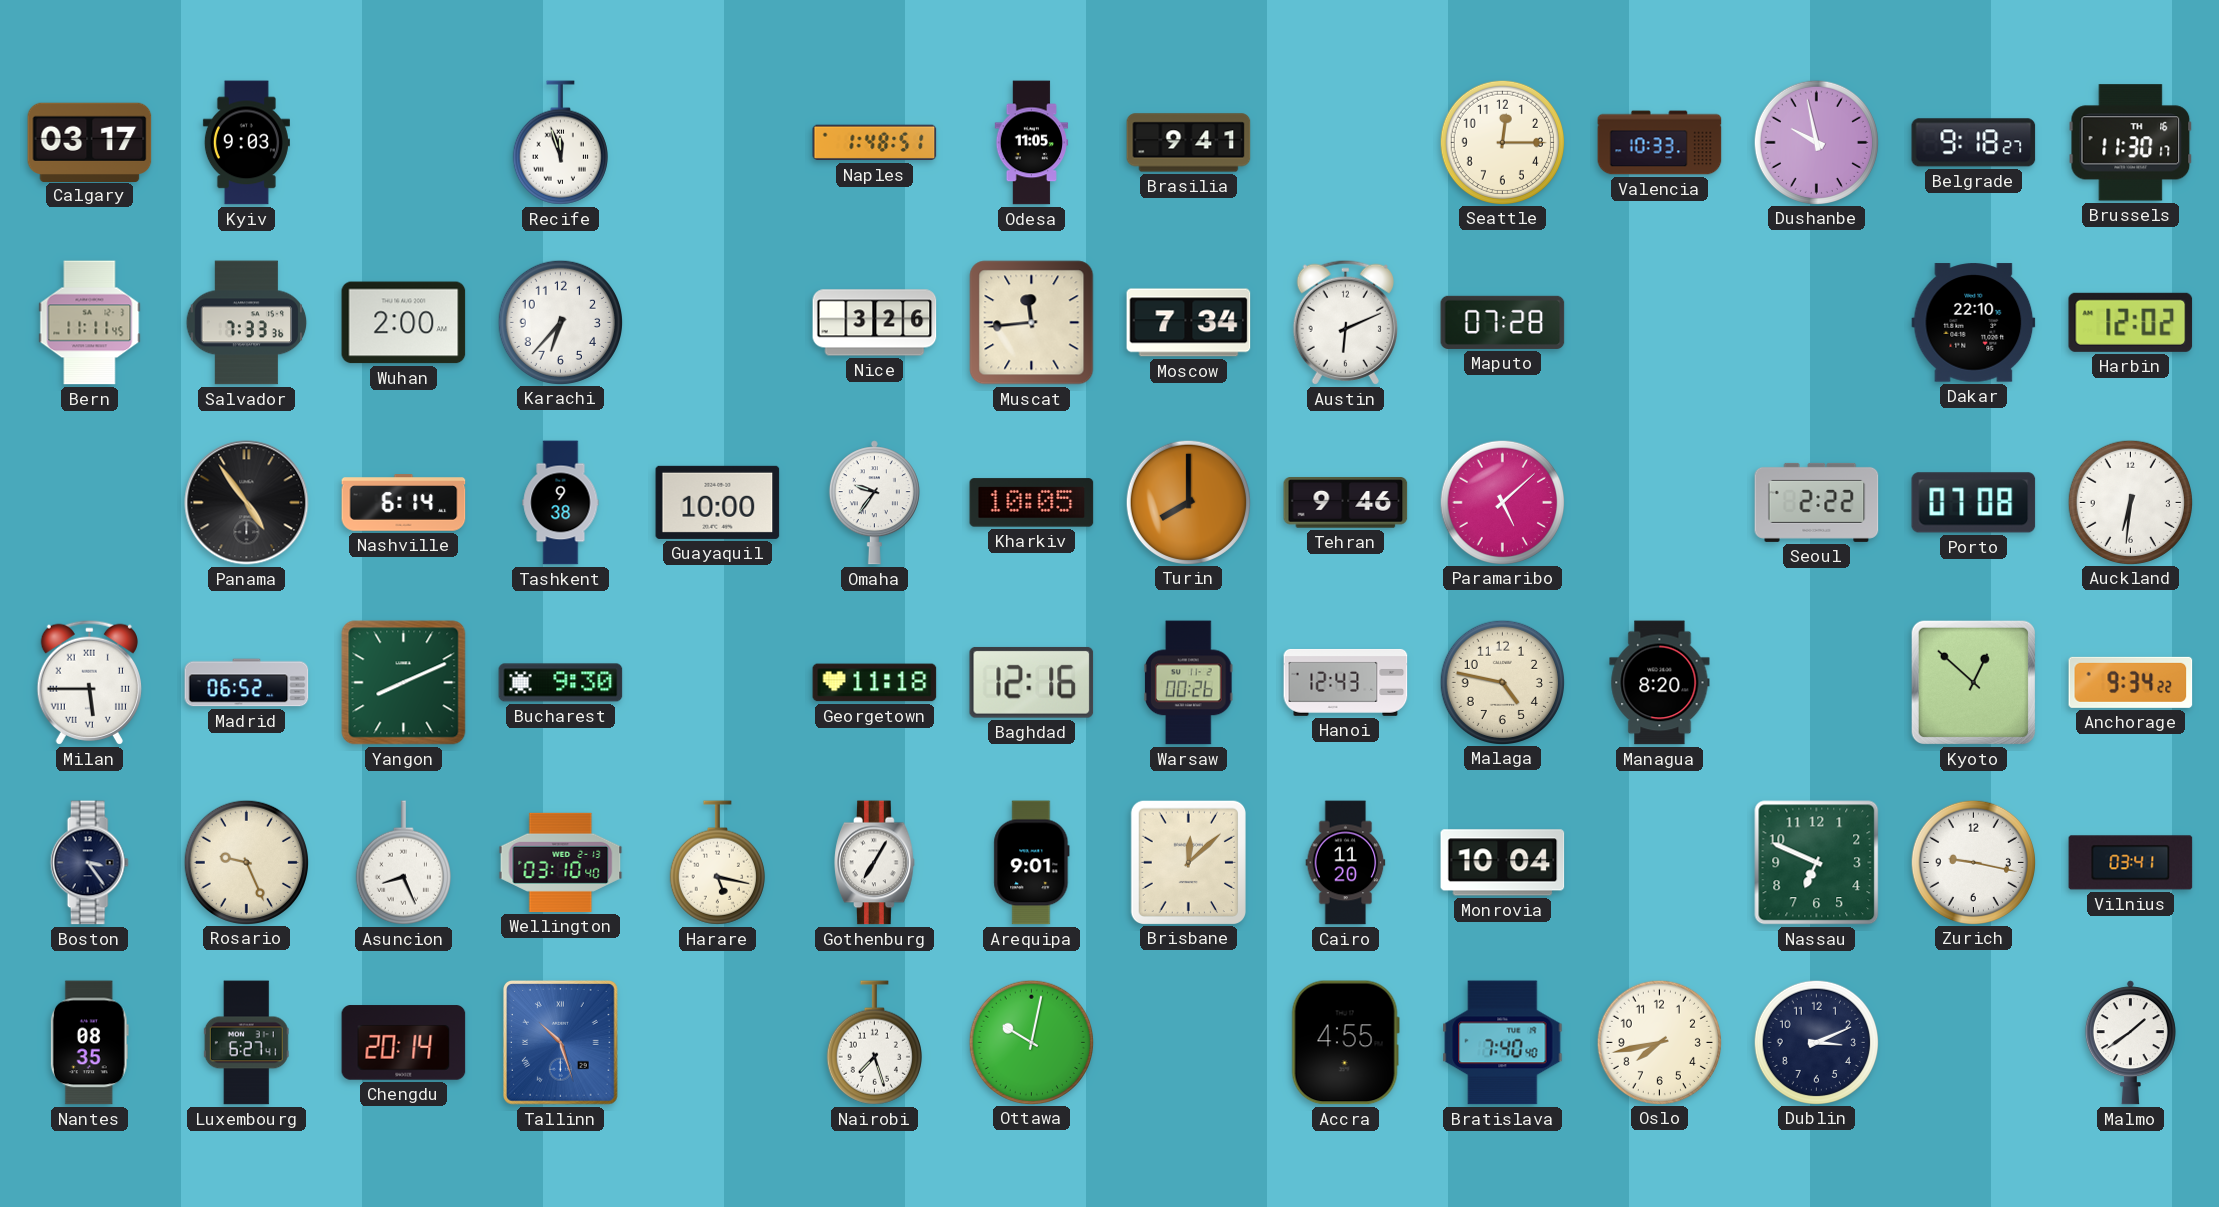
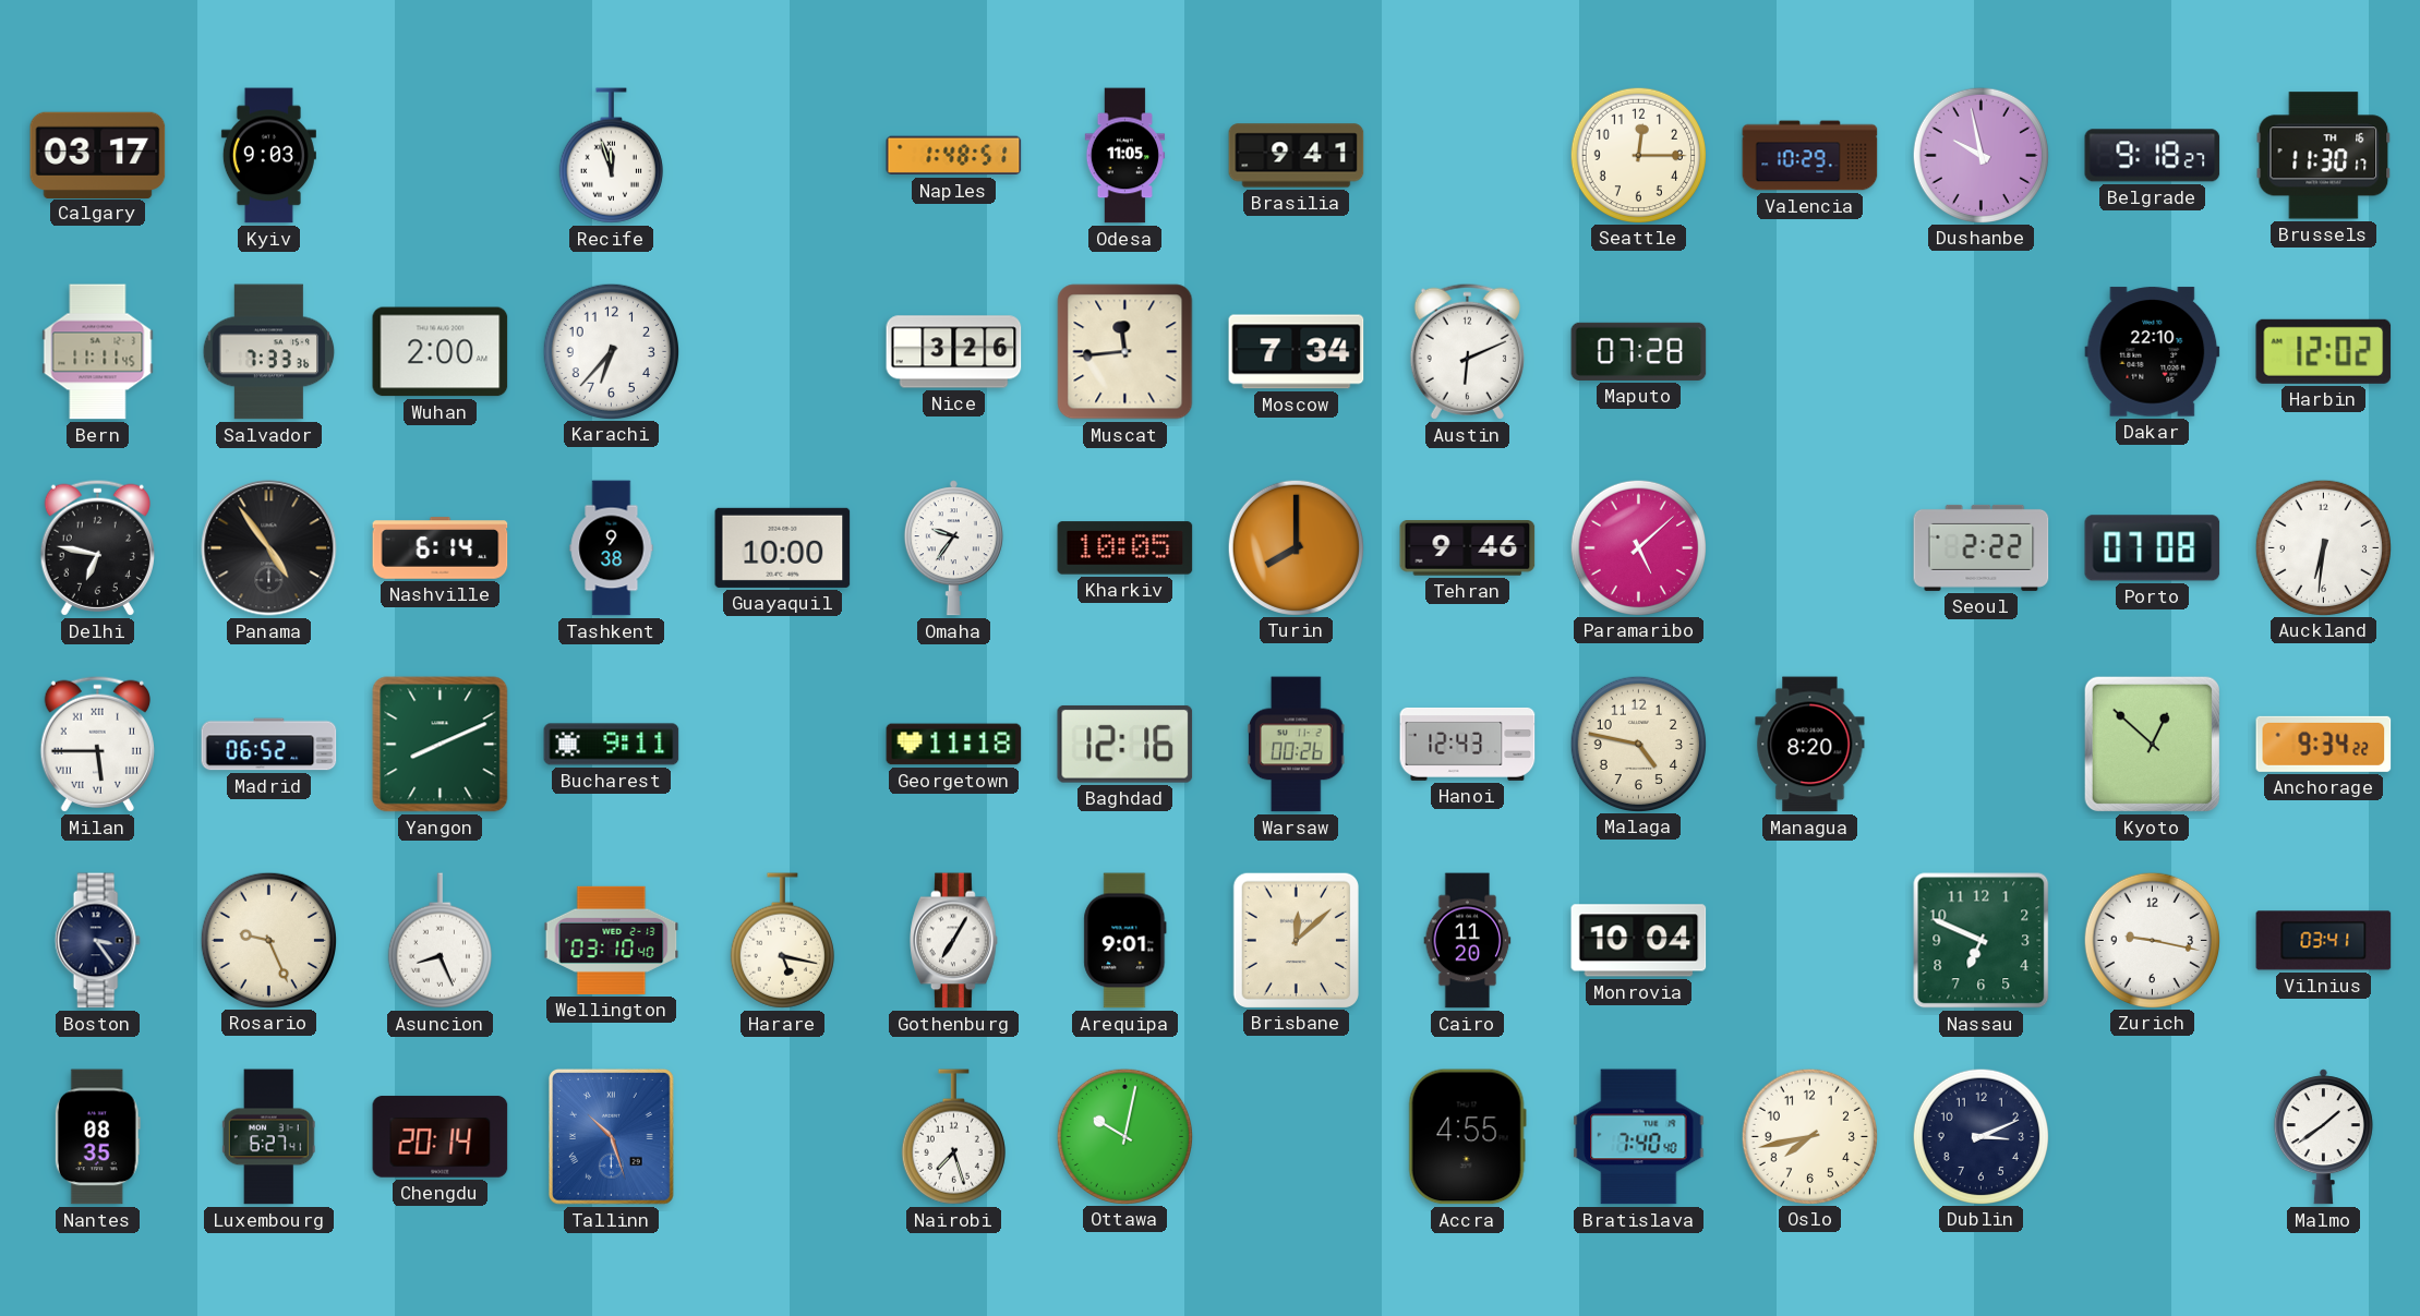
Valencia: 10:33 -> 10:29 (1810, 156)
Delhi: none -> 6:47 (97, 547)
Bucharest: 9:30 -> 9:11 (612, 745)
